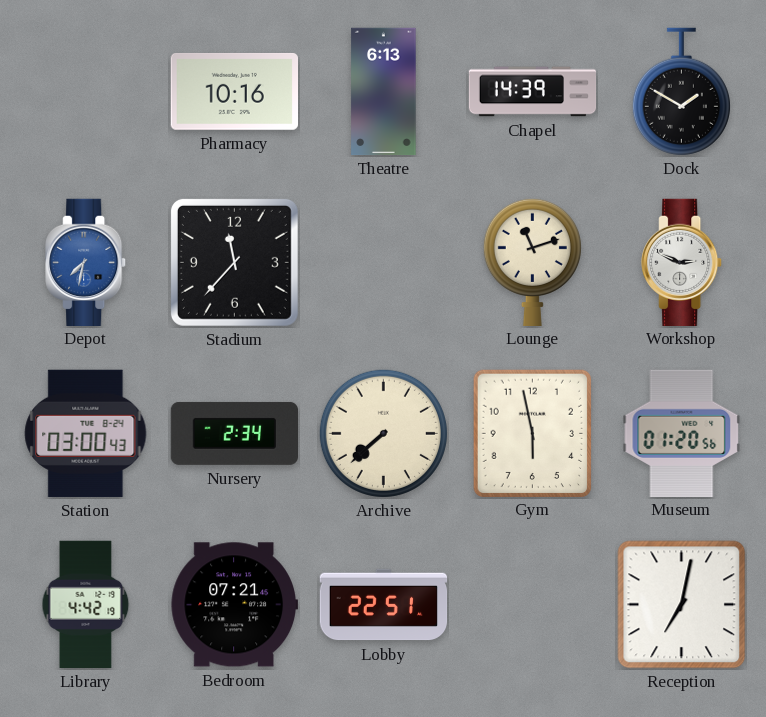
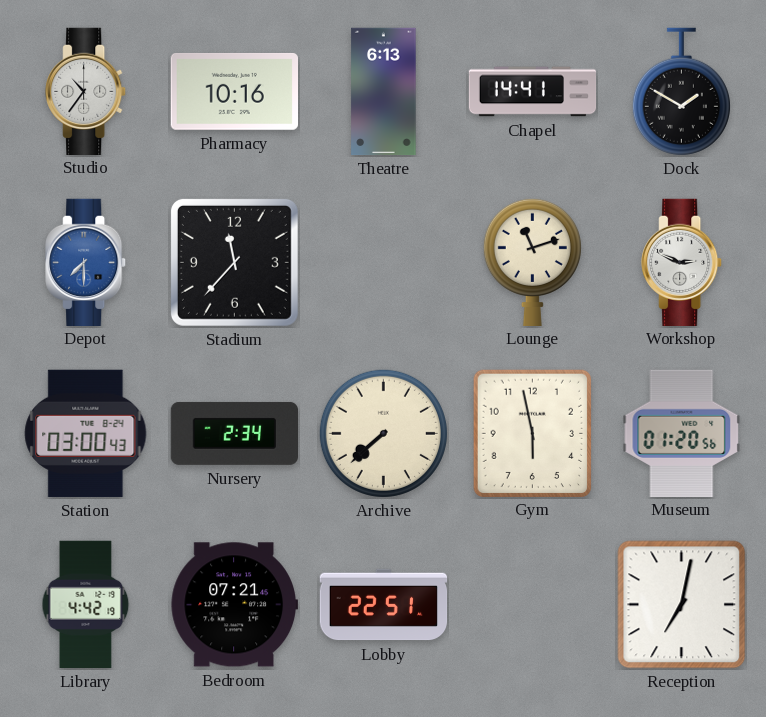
Studio: none -> 10:36 (86, 91)
Chapel: 14:39 -> 14:41 (533, 92)
Depot: 7:32 -> 7:30 (86, 262)
